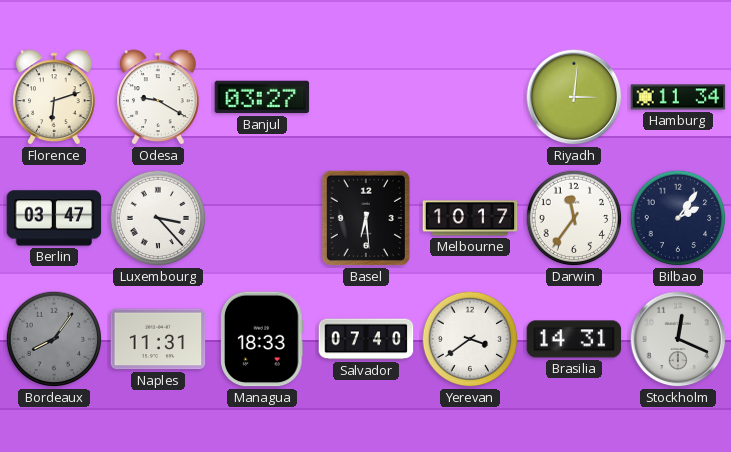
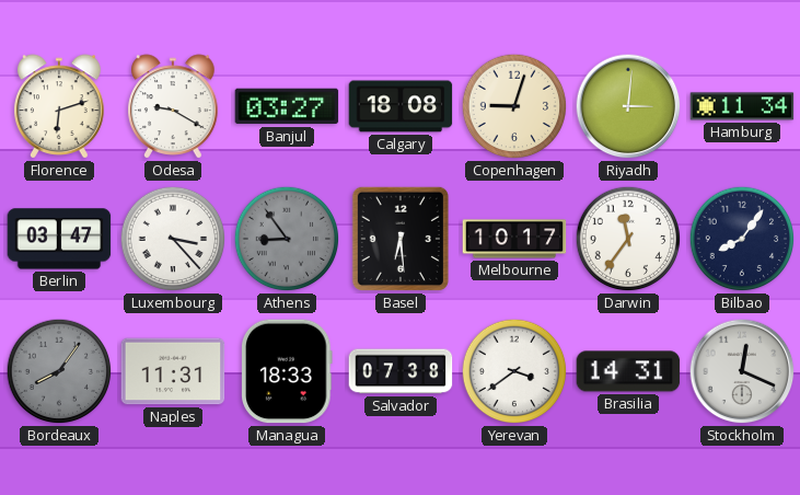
Calgary: none -> 18:08 (401, 106)
Copenhagen: none -> 9:03 (514, 106)
Athens: none -> 8:54 (287, 239)
Bilbao: 2:06 -> 8:06 (742, 239)
Salvador: 07:40 -> 07:38 (401, 371)
